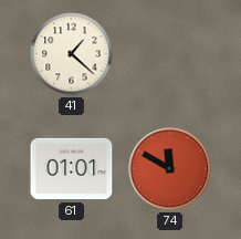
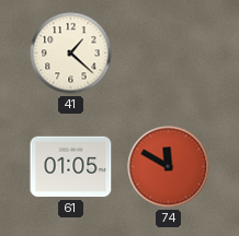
61: 01:01 -> 01:05 (71, 167)
